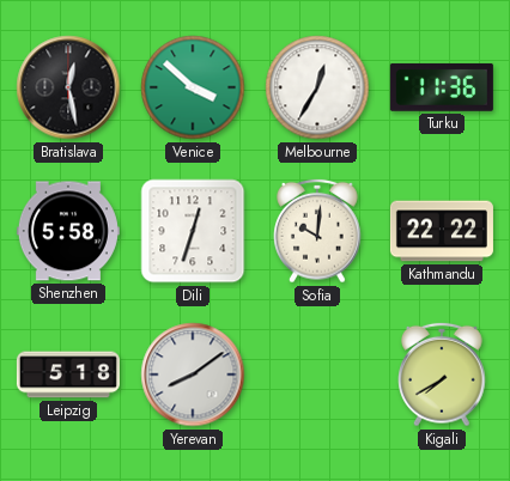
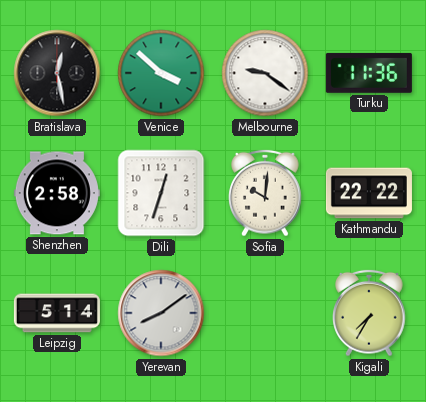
Melbourne: 12:35 -> 9:21 (265, 73)
Shenzhen: 5:58 -> 2:58 (57, 193)
Leipzig: 5:18 -> 5:14 (57, 313)
Kigali: 7:40 -> 7:35 (369, 313)
